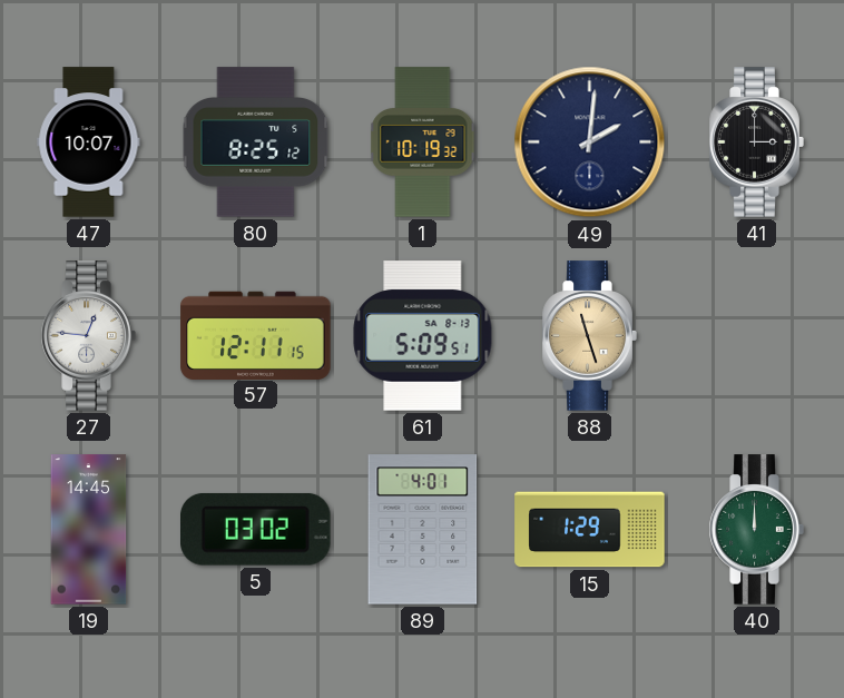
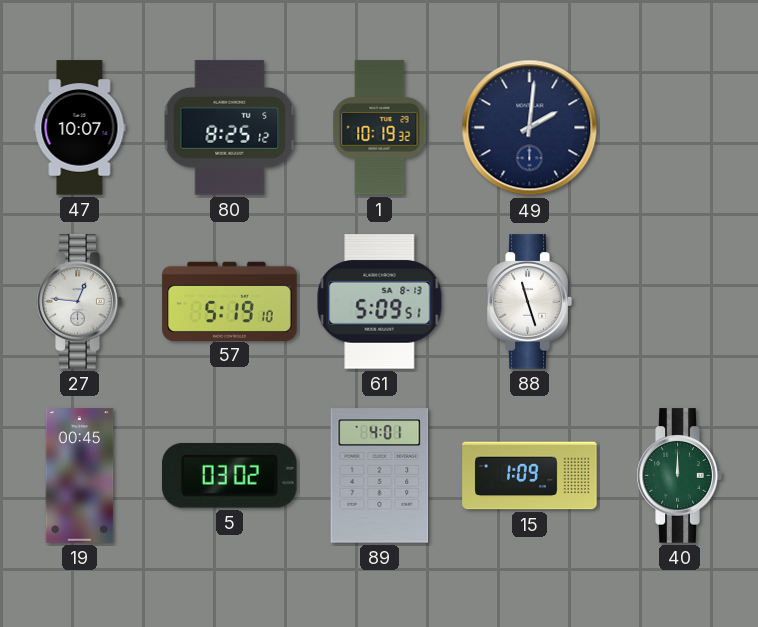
41: 3:00 -> none (756, 142)
57: 12:11 -> 5:19 (230, 301)
88 dial: champagne -> white (529, 302)
19: 14:45 -> 00:45 (80, 476)
15: 1:29 -> 1:09 (530, 476)
